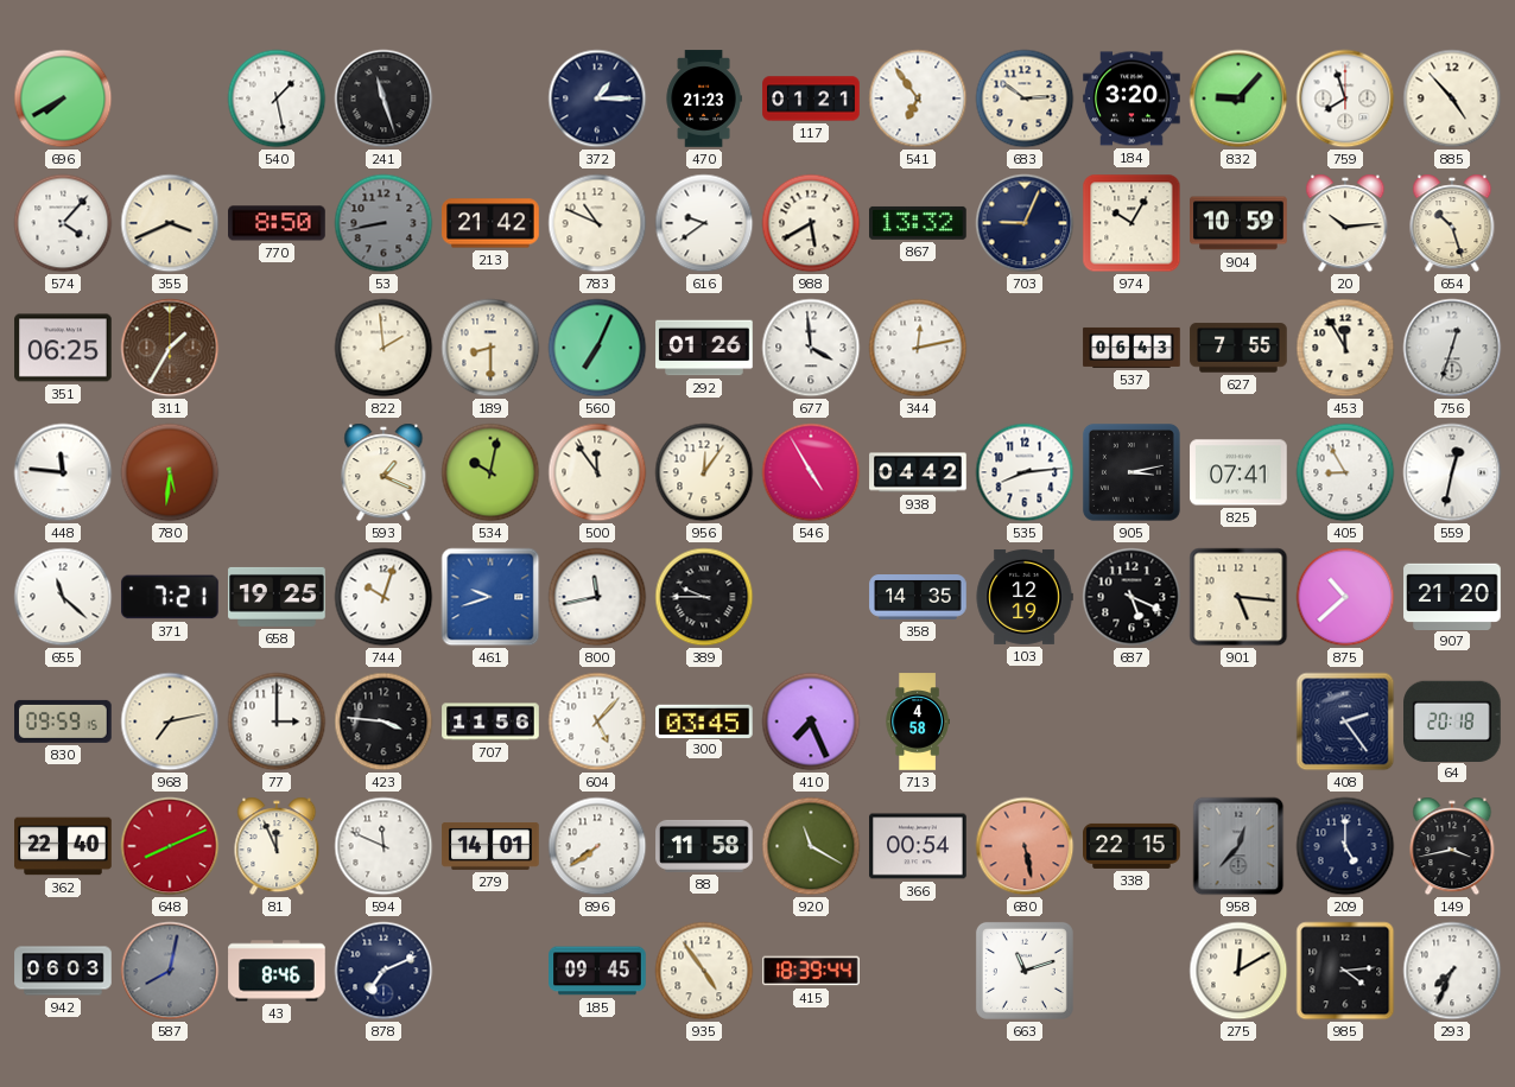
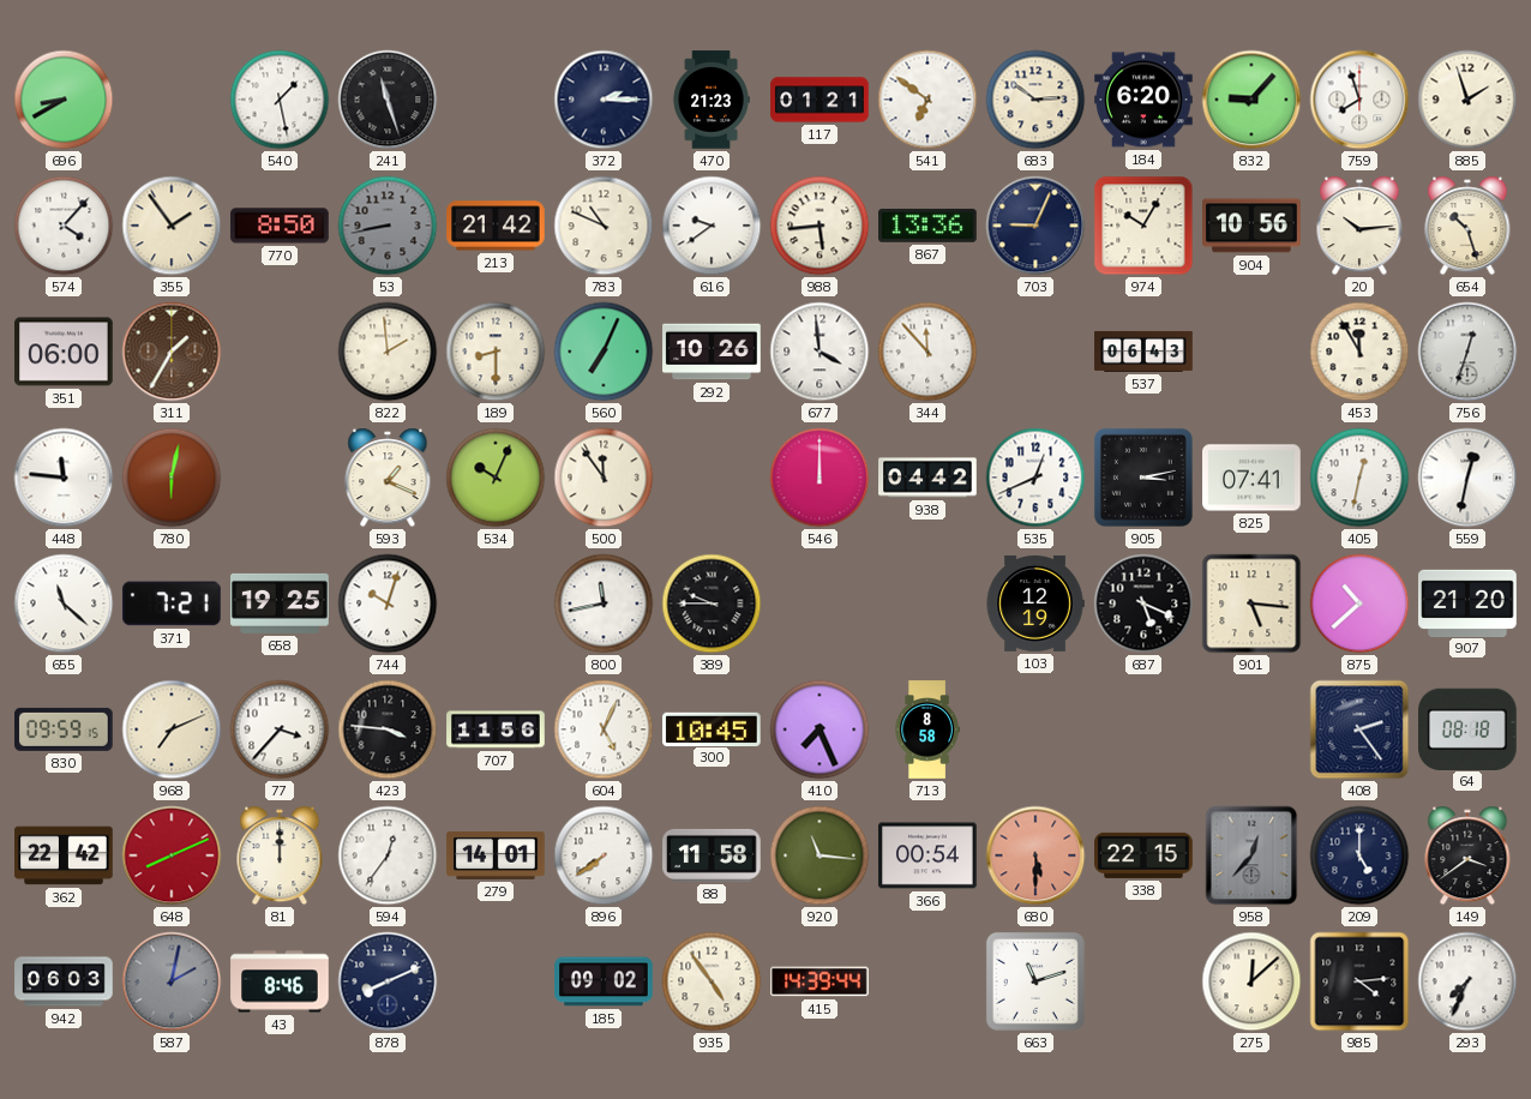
696: 7:40 -> 8:40 (64, 100)
372: 1:15 -> 2:15 (604, 100)
541: 6:54 -> 6:51 (927, 100)
184: 3:20 -> 6:20 (1143, 100)
885: 4:53 -> 1:57 (1467, 100)
355: 3:41 -> 1:54 (172, 226)
988: 5:40 -> 5:44 (819, 226)
867: 13:32 -> 13:36 (927, 226)
904: 10:59 -> 10:56 (1251, 226)
351: 06:25 -> 06:00 (64, 352)
292: 01:26 -> 10:26 (712, 352)
344: 12:13 -> 11:53 (927, 352)
627: 7:55 -> none (1238, 348)
780: 5:31 -> 6:02 (172, 478)
534: 10:02 -> 10:04 (496, 478)
956: 12:06 -> none (704, 472)
546: 4:55 -> 12:00 (819, 478)
535: 8:14 -> 12:41 (1035, 478)
405: 8:55 -> 12:32 (1359, 478)
461: 9:42 -> none (490, 597)
358: 14:35 -> none (918, 598)
968: 7:13 -> 7:11 (172, 729)
77: 3:00 -> 3:37 (280, 729)
604: 5:07 -> 5:04 (604, 729)
300: 03:45 -> 10:45 (712, 728)
713: 4:58 -> 8:58 (927, 729)
64: 20:18 -> 08:18 (1469, 728)
362: 22:40 -> 22:42 (64, 855)
81: 11:56 -> 12:00 (280, 855)
594: 11:49 -> 12:36 (388, 855)
920: 11:20 -> 11:16 (819, 855)
680: 5:28 -> 5:30 (1035, 855)
149: 3:43 -> 3:39 (1467, 855)
587: 8:02 -> 2:02 (172, 981)
878: 7:11 -> 8:11 (388, 981)
185: 09:45 -> 09:02 (604, 981)
415: 18:39 -> 14:39 (819, 981)
275: 12:10 -> 12:08 (1251, 981)
